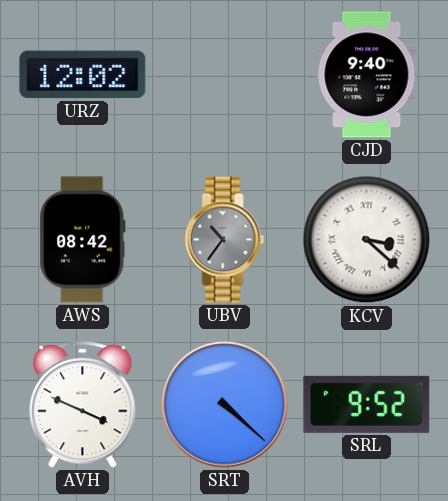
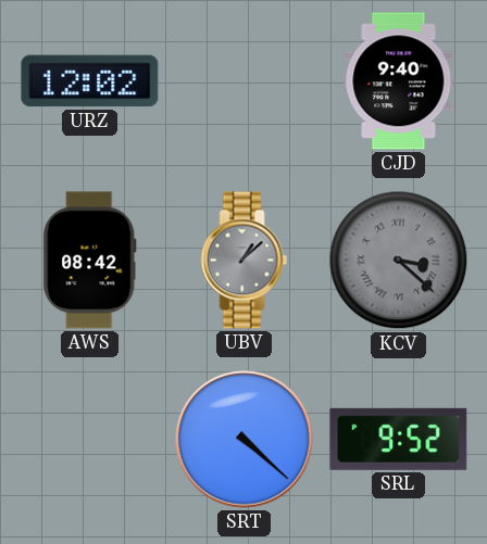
UBV: 10:36 -> 1:08 (245, 261)
KCV dial: white -> grey (399, 261)
AVH: 3:49 -> none (83, 405)
